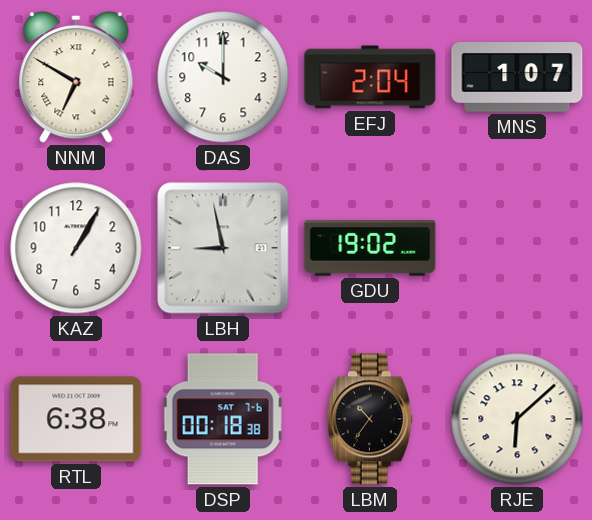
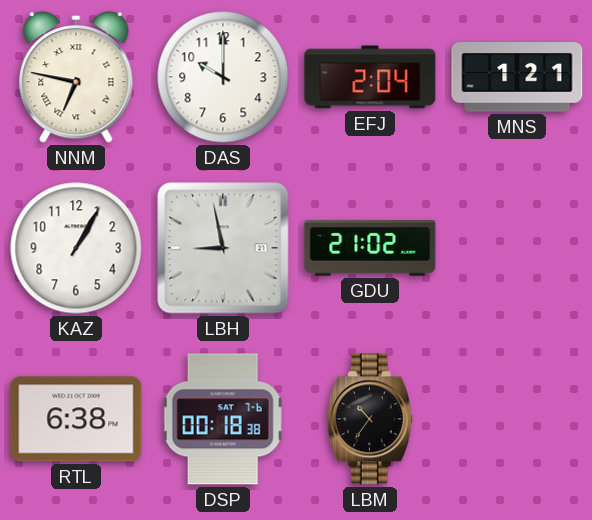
NNM: 6:50 -> 6:47 (76, 77)
MNS: 1:07 -> 1:21 (517, 77)
GDU: 19:02 -> 21:02 (370, 248)
RJE: 6:08 -> none (517, 419)
